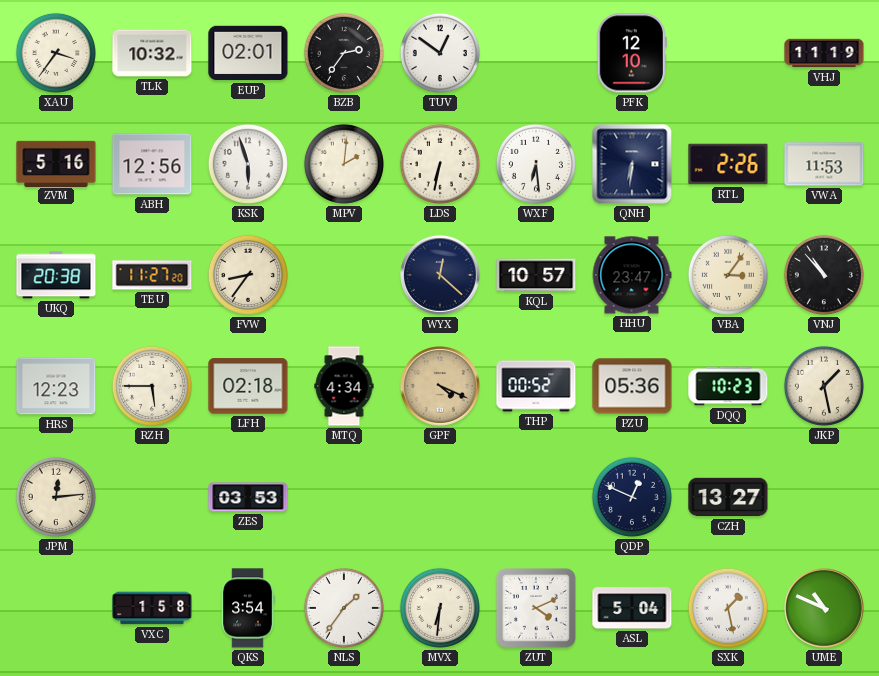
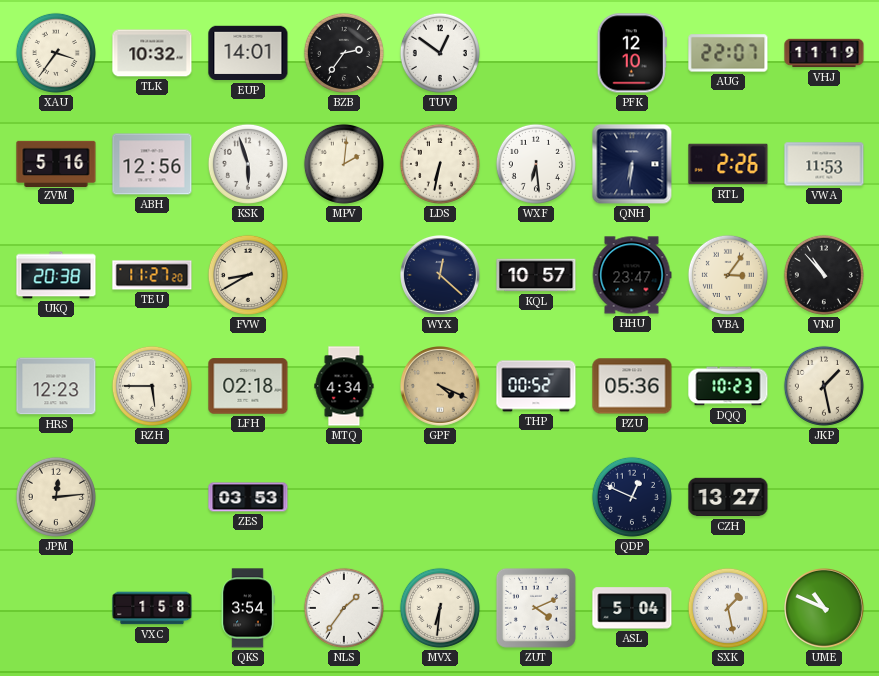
EUP: 02:01 -> 14:01 (248, 53)
AUG: none -> 22:07 (728, 53)
FVW: 8:36 -> 8:40 (248, 275)
